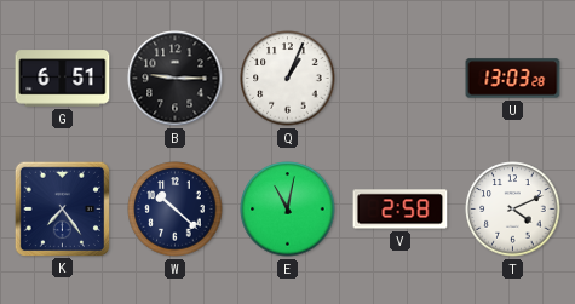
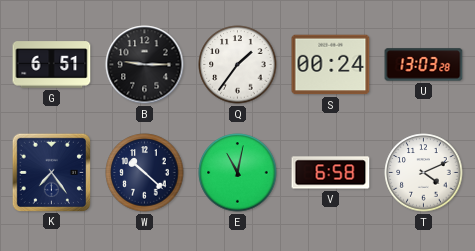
Q: 1:04 -> 1:36 (238, 65)
S: none -> 00:24 (331, 65)
V: 2:58 -> 6:58 (331, 173)
